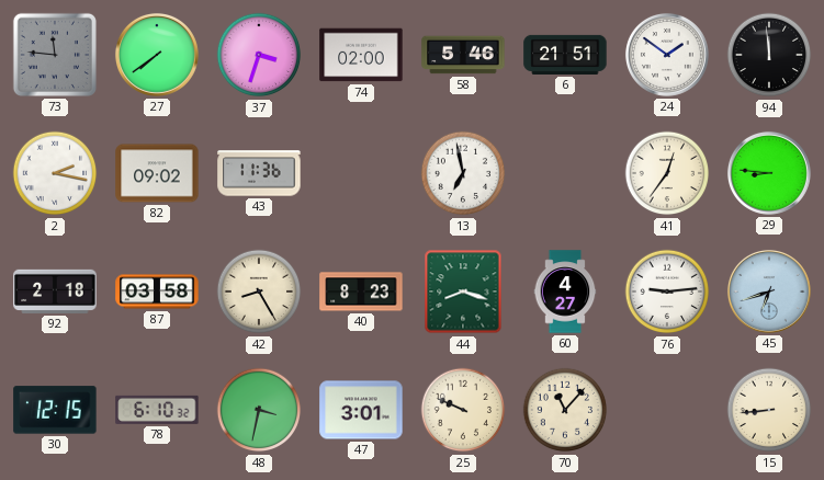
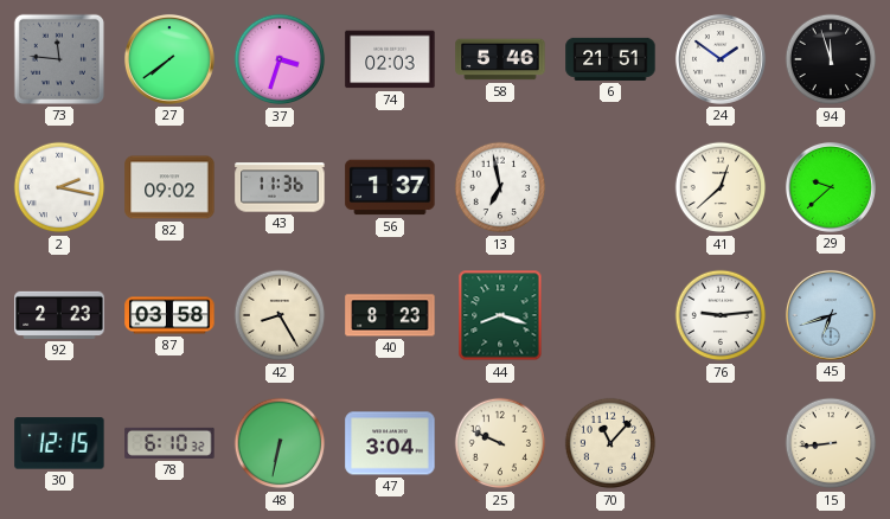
74: 02:00 -> 02:03 (390, 59)
94: 11:59 -> 11:57 (831, 59)
56: none -> 1:37 (390, 187)
41: 12:36 -> 12:38 (721, 187)
29: 8:46 -> 9:38 (831, 187)
92: 2:18 -> 2:23 (59, 315)
60: 4:27 -> none (565, 292)
48: 3:32 -> 6:32 (280, 443)
47: 3:01 -> 3:04 (390, 443)
